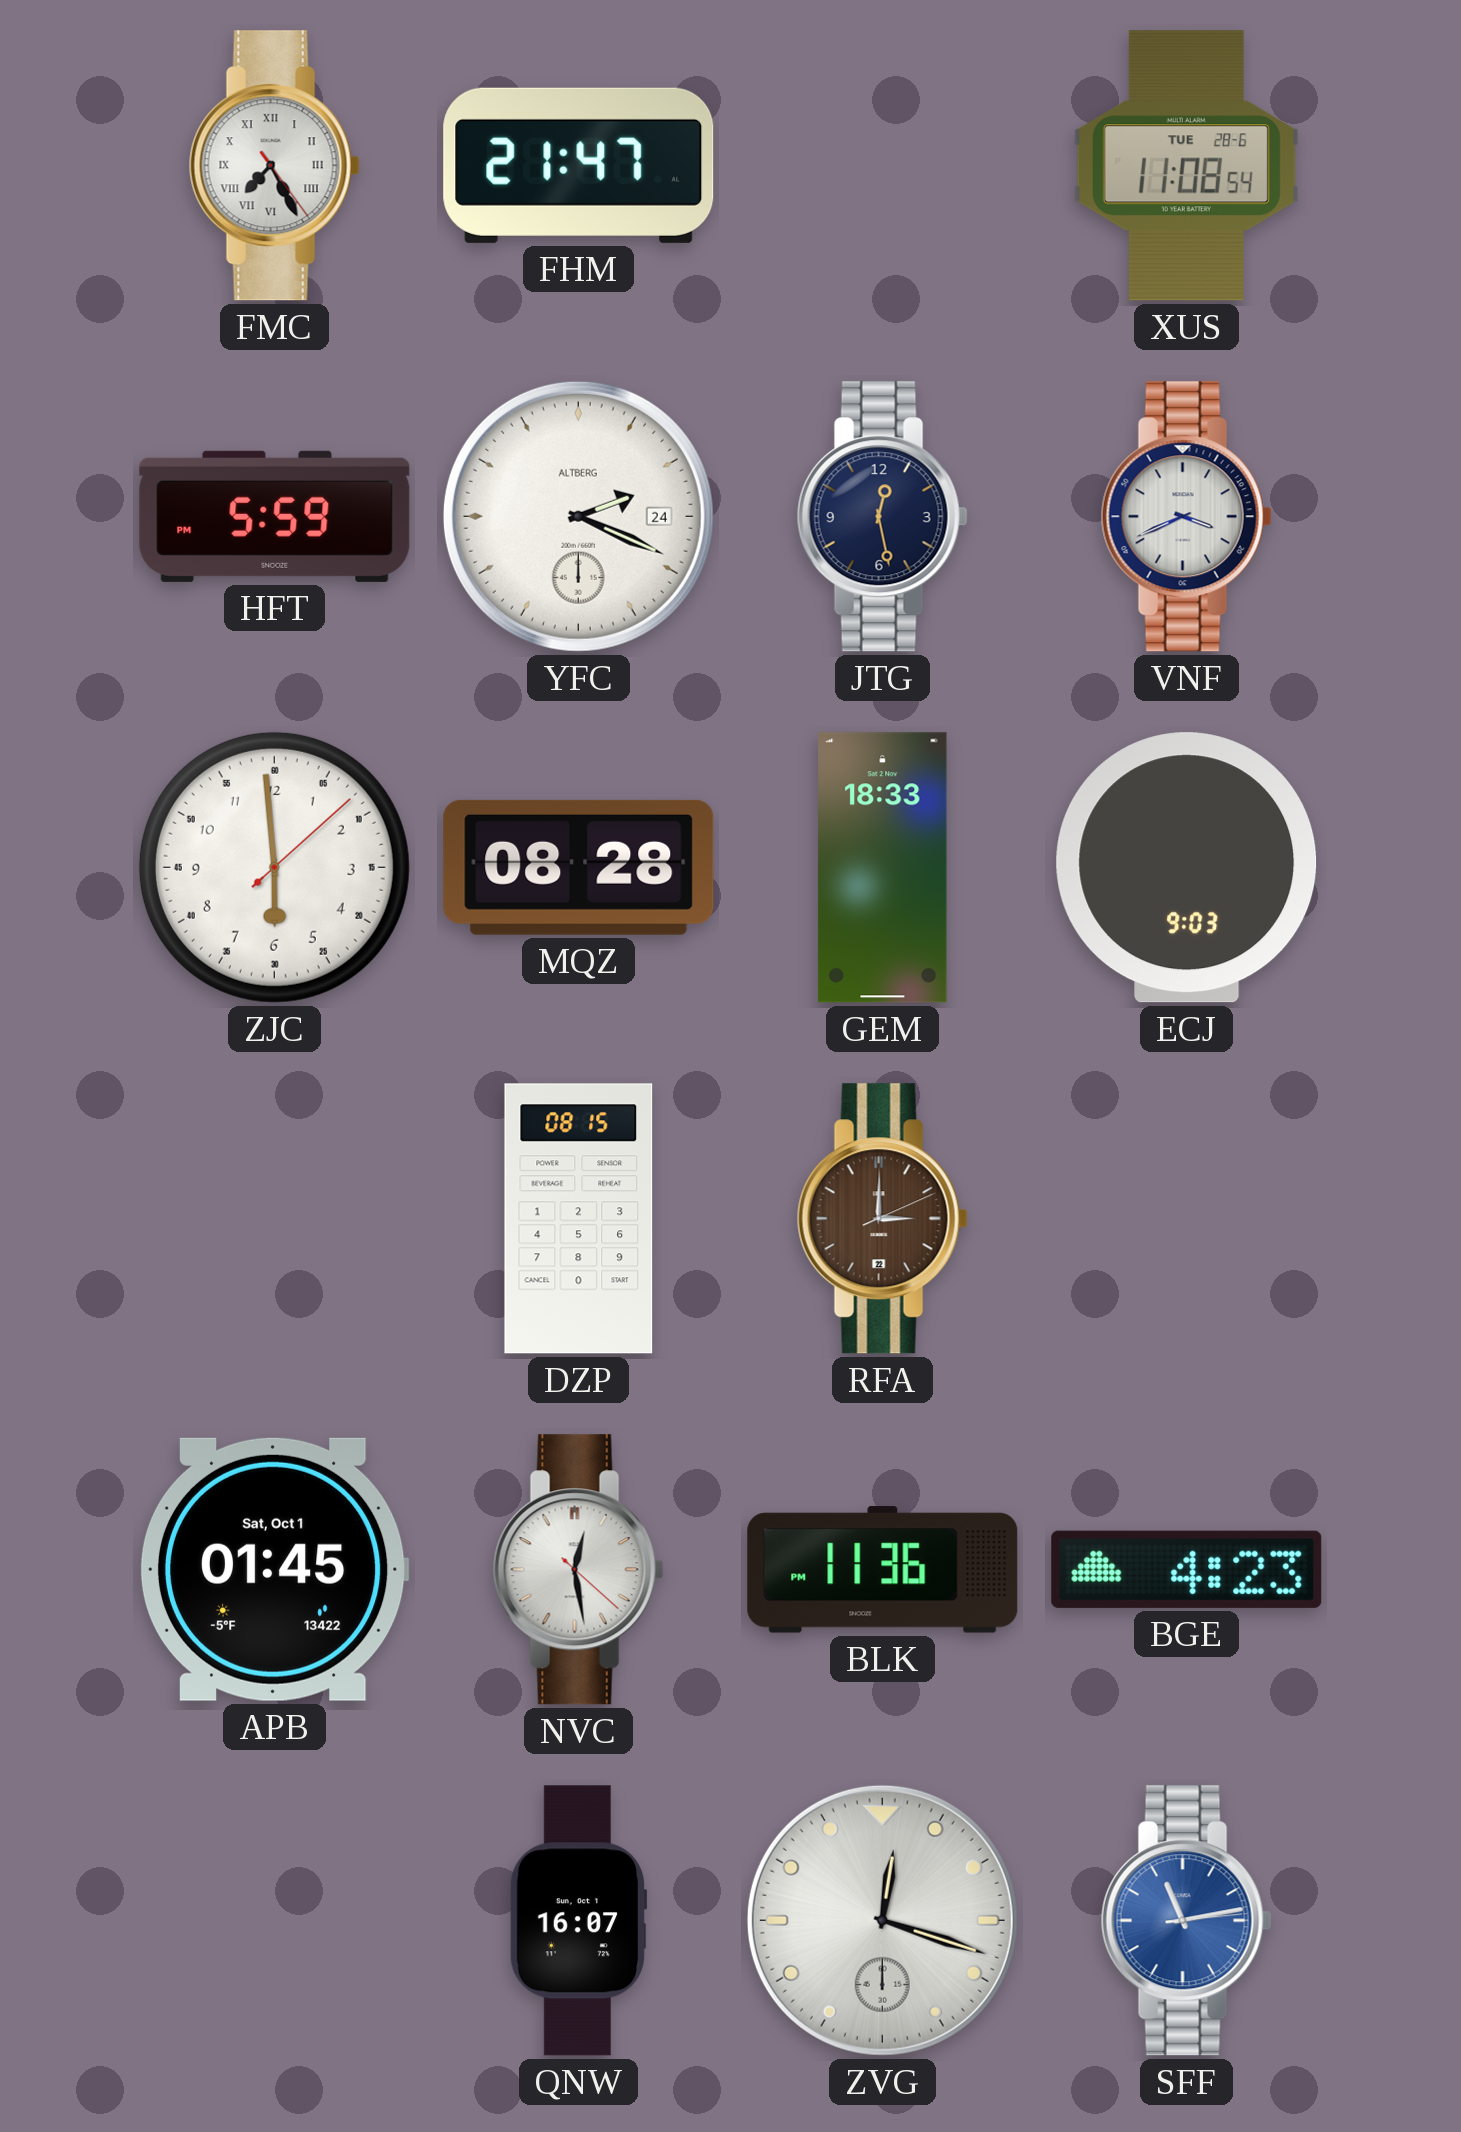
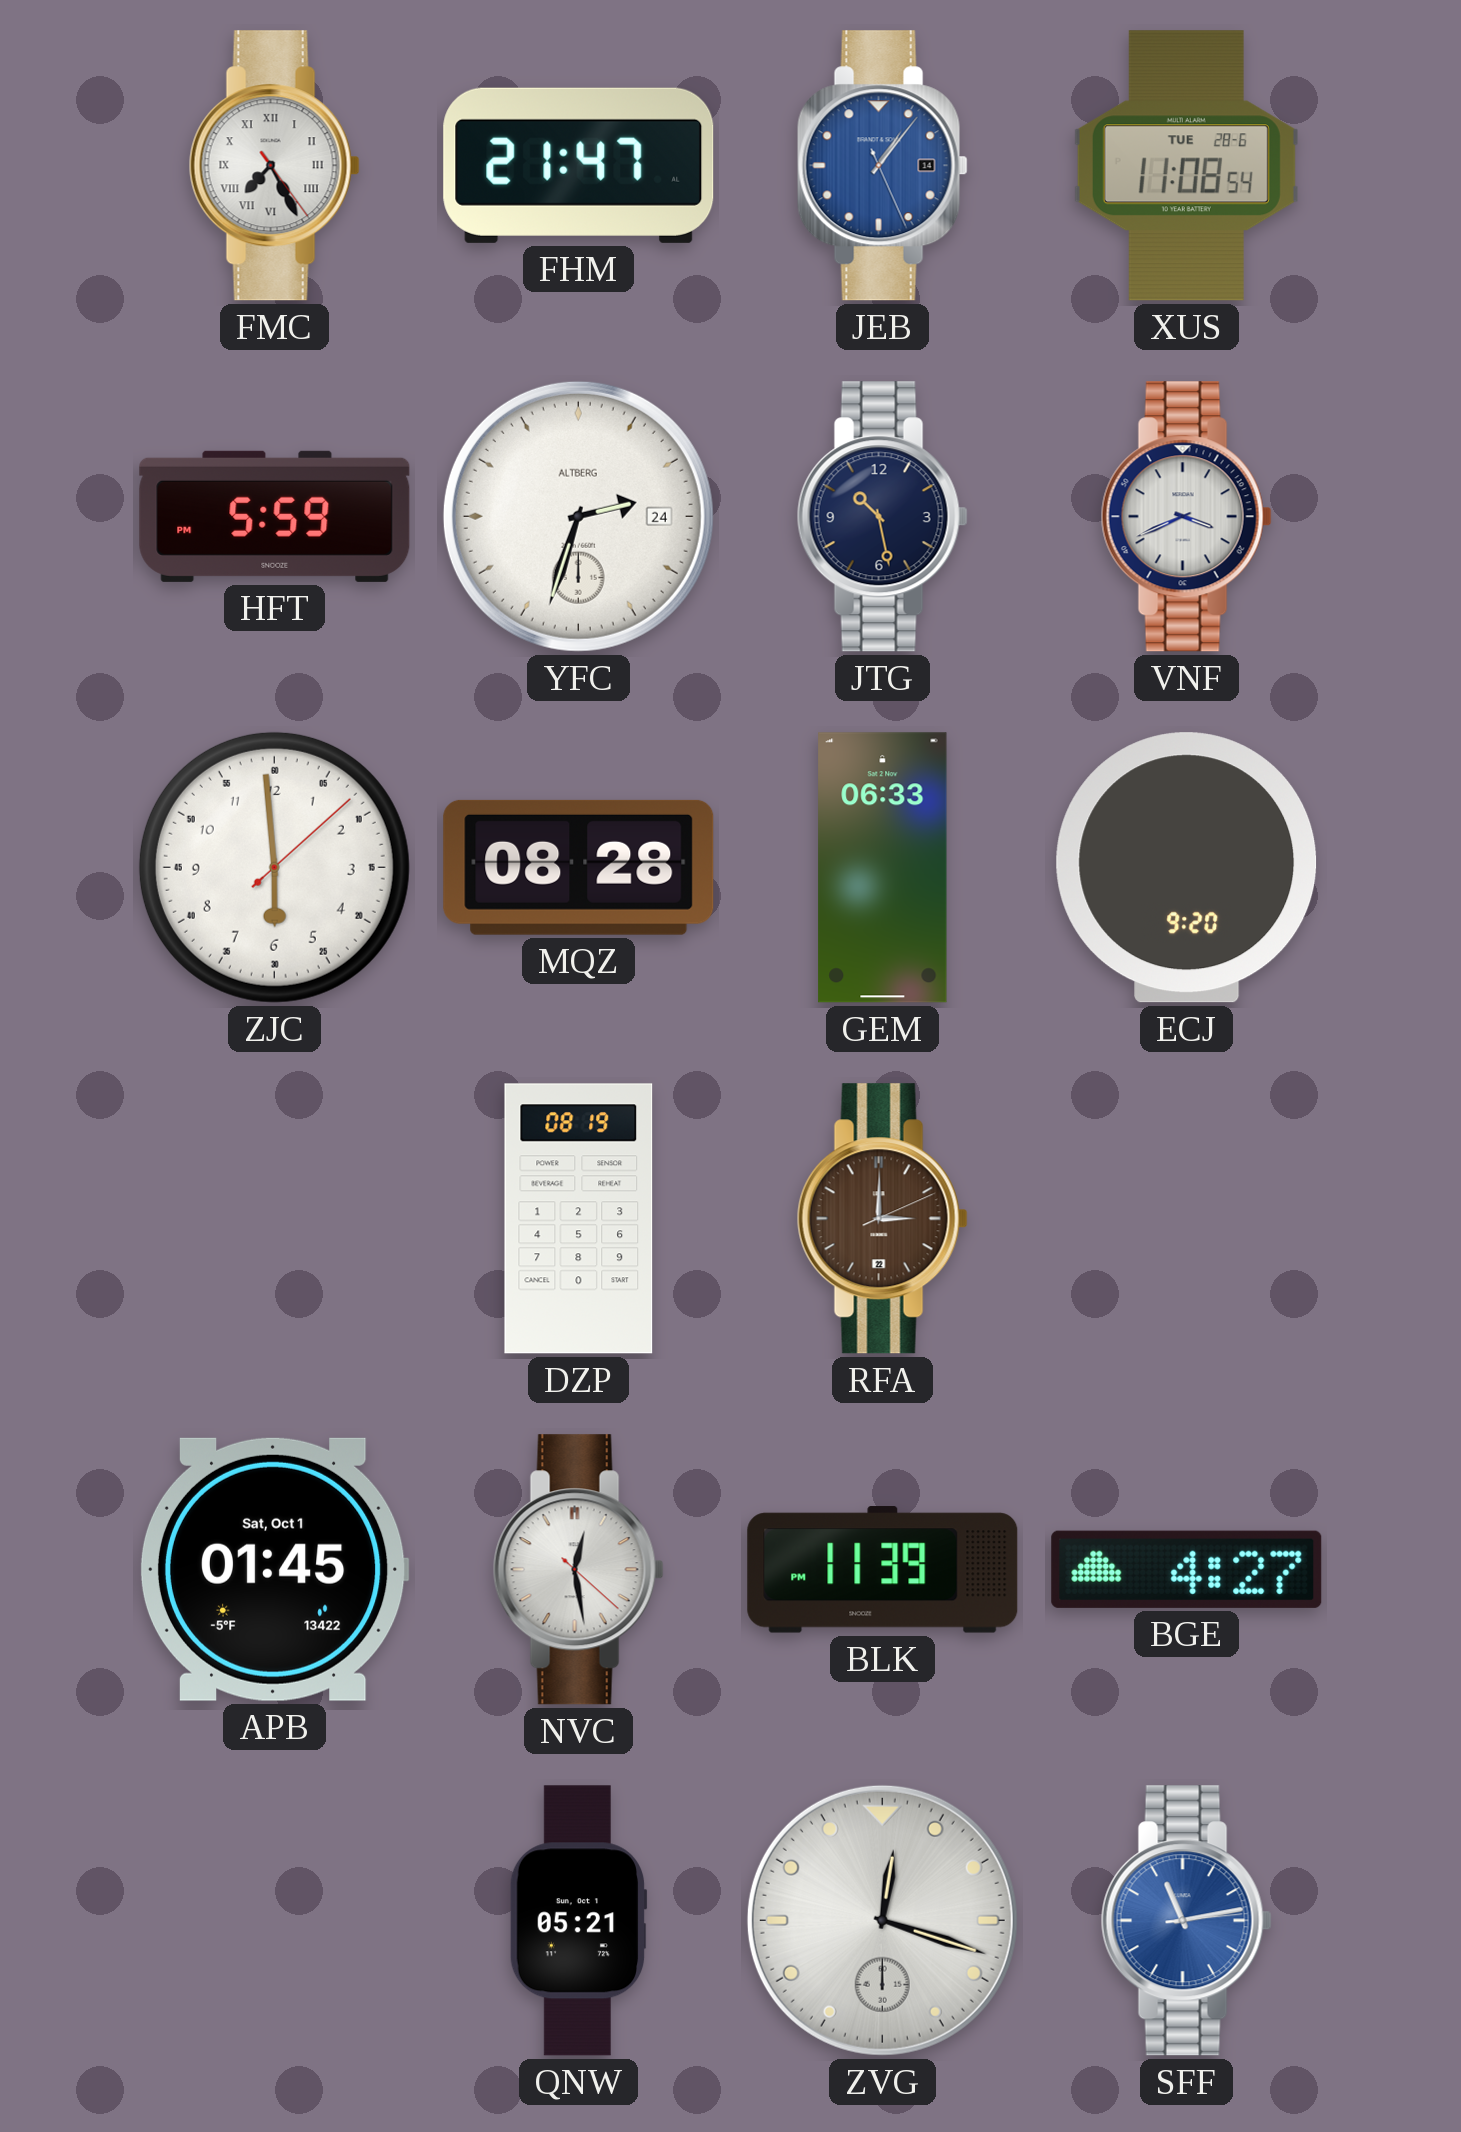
JEB: none -> 1:06 (882, 166)
YFC: 2:19 -> 2:33 (578, 516)
JTG: 12:28 -> 10:28 (882, 517)
GEM: 18:33 -> 06:33 (883, 868)
ECJ: 9:03 -> 9:20 (1187, 868)
DZP: 08:15 -> 08:19 (579, 1219)
BLK: 11:36 -> 11:39 (883, 1570)
BGE: 4:23 -> 4:27 (1187, 1569)
QNW: 16:07 -> 05:21 (578, 1921)
